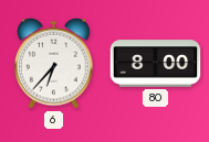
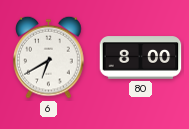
6: 6:37 -> 6:40 (49, 57)
